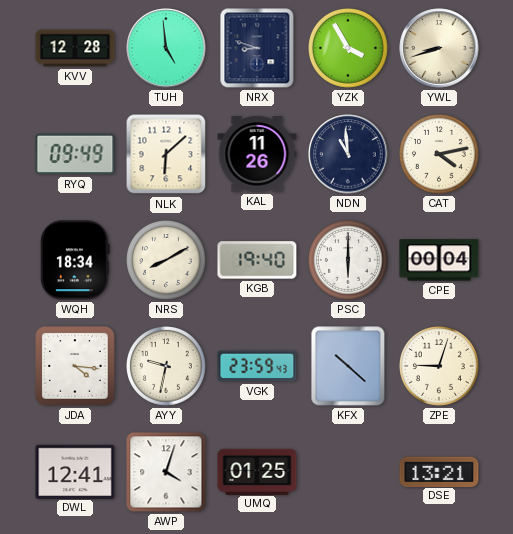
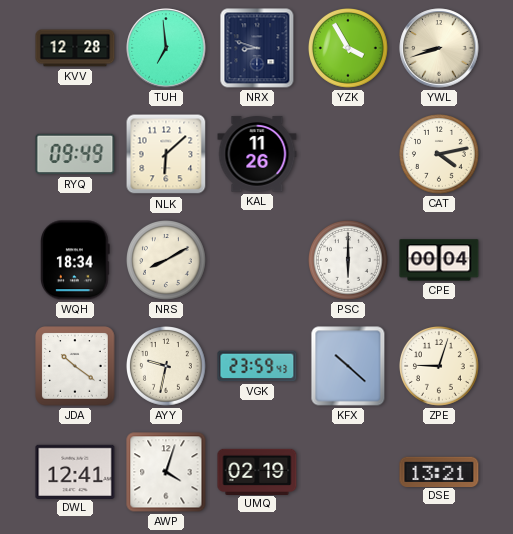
TUH: 4:59 -> 6:59 (166, 48)
NDN: 10:59 -> none (348, 154)
KGB: 19:40 -> none (257, 260)
JDA: 4:16 -> 10:21 (75, 366)
UMQ: 01:25 -> 02:19 (257, 471)
